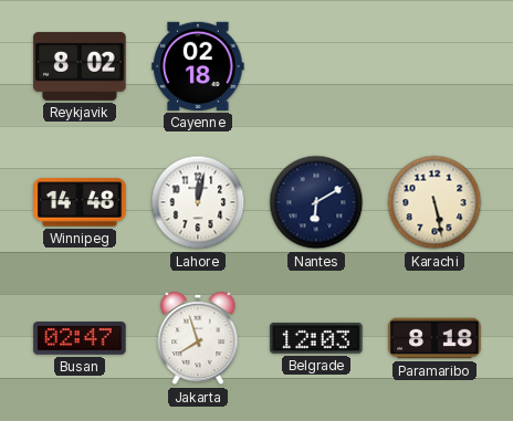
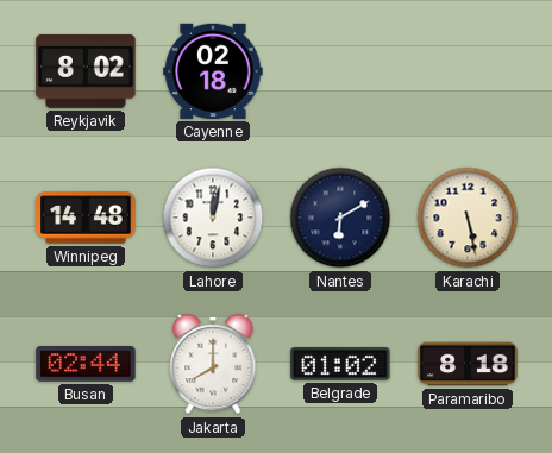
Busan: 02:47 -> 02:44 (86, 365)
Jakarta: 7:57 -> 8:00 (213, 364)
Belgrade: 12:03 -> 01:02 (340, 364)
